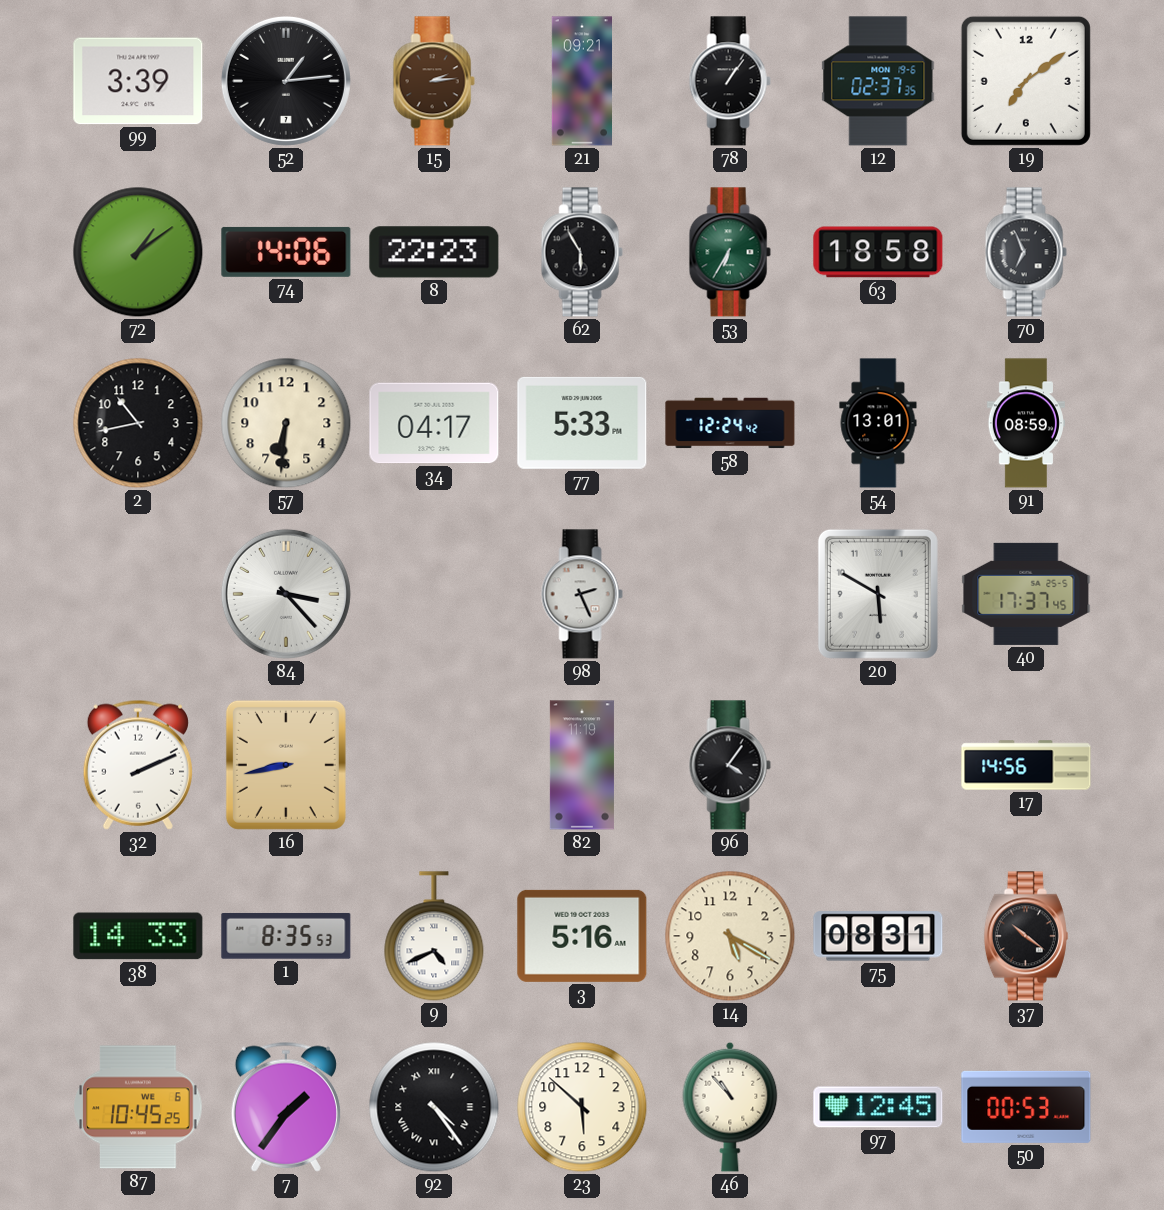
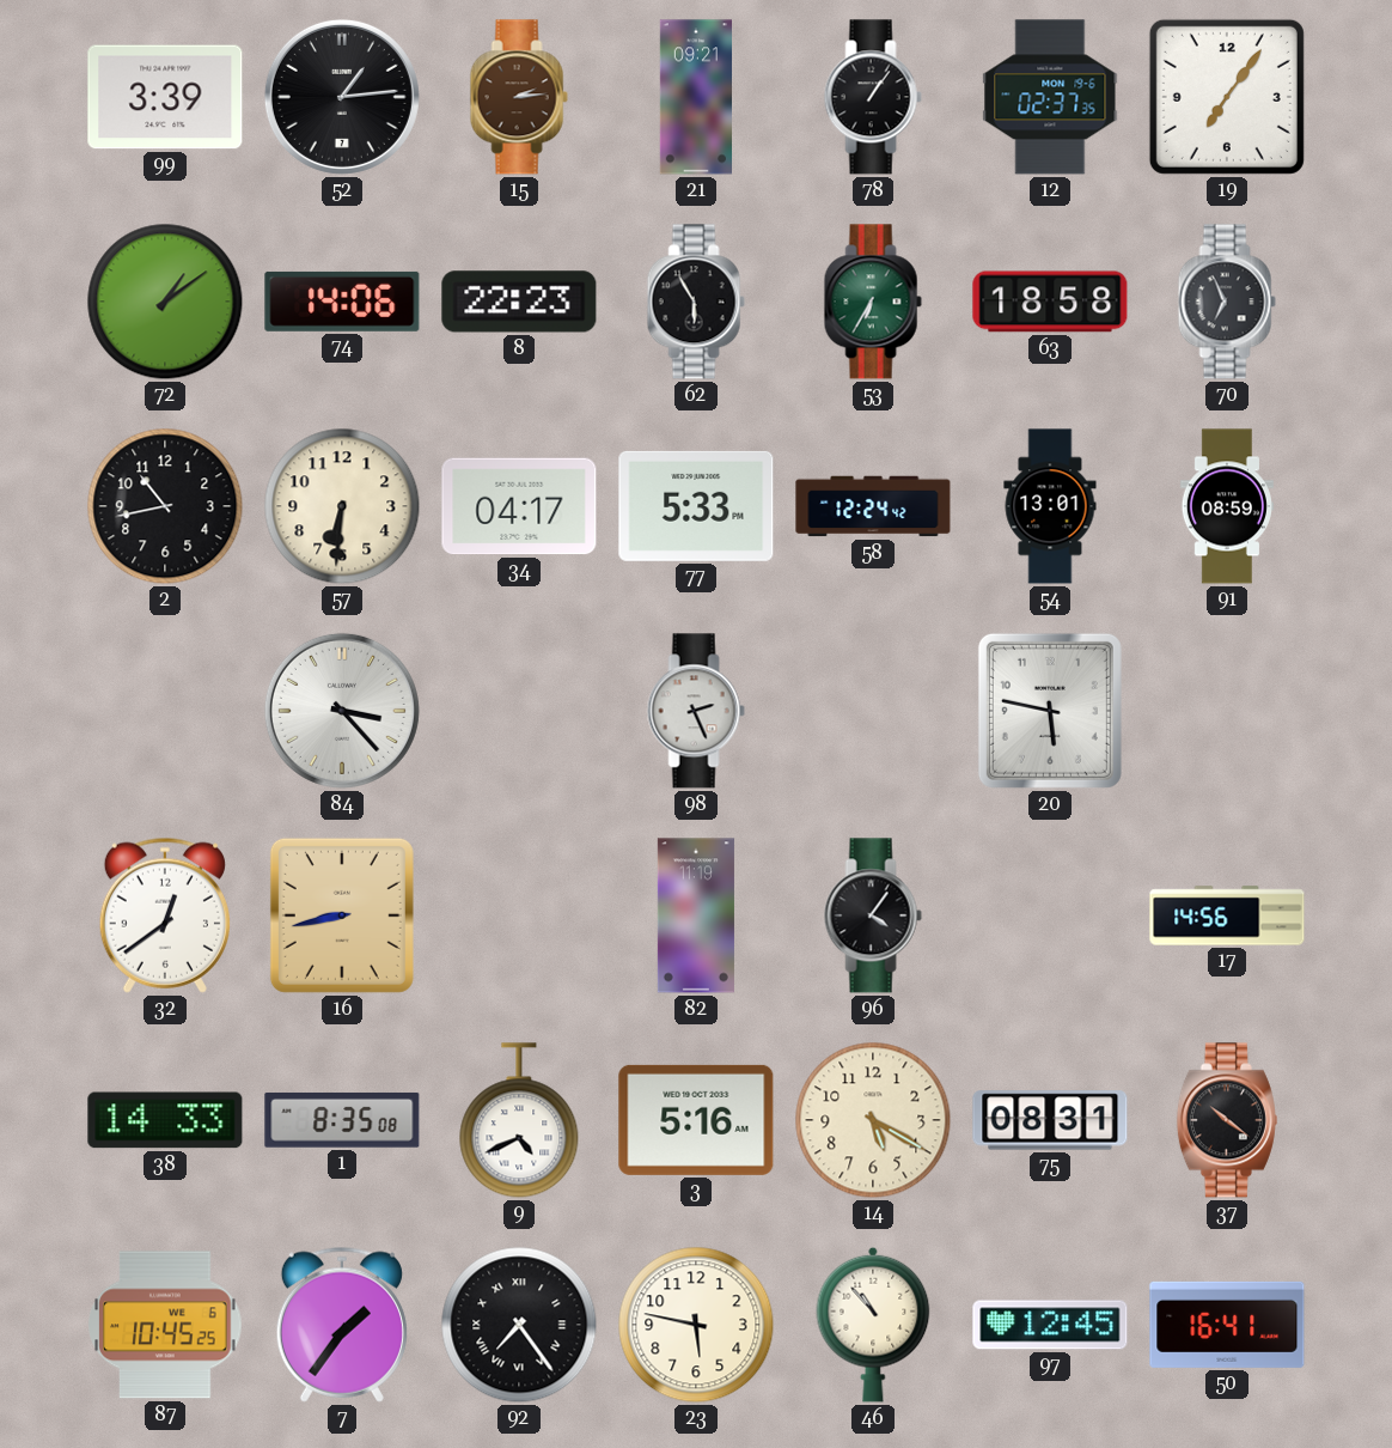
19: 7:09 -> 7:06 (1227, 97)
20: 5:50 -> 5:47 (1050, 711)
40: 17:37 -> none (1026, 594)
32: 2:11 -> 12:39 (165, 915)
1: 8:35:53 -> 8:35:08 (342, 1120)
92: 4:24 -> 7:24 (519, 1325)
23: 5:52 -> 5:47 (696, 1325)
50: 00:53 -> 16:41 (1227, 1325)
